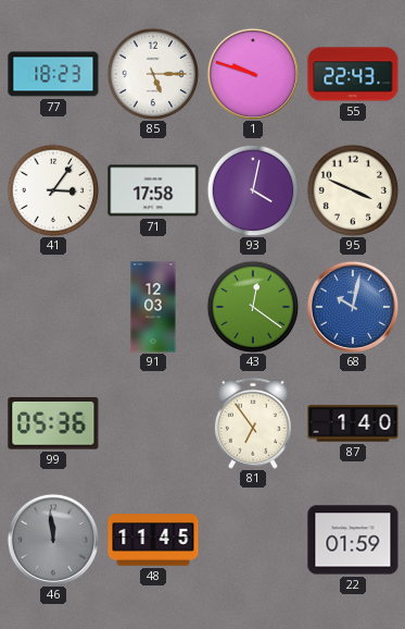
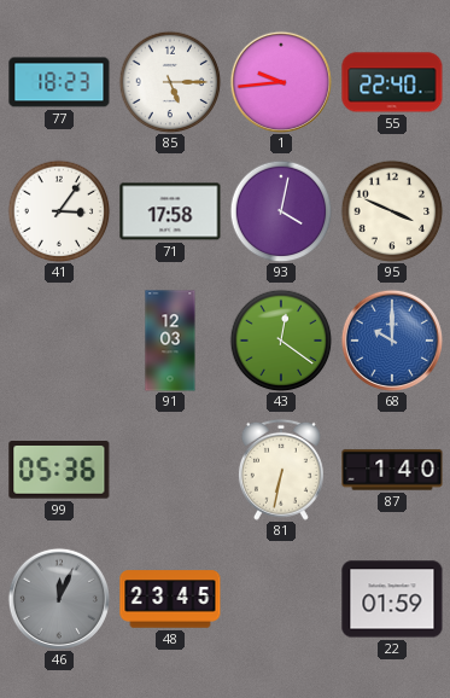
1: 9:48 -> 9:44 (280, 81)
55: 22:43 -> 22:40 (392, 82)
68: 10:02 -> 10:00 (391, 339)
81: 6:54 -> 6:32 (281, 470)
46: 11:59 -> 12:04 (58, 598)
48: 11:45 -> 23:45 (170, 599)
